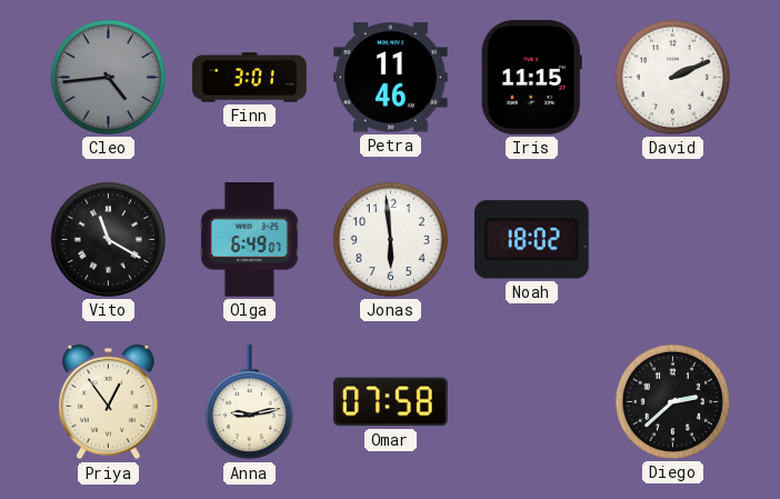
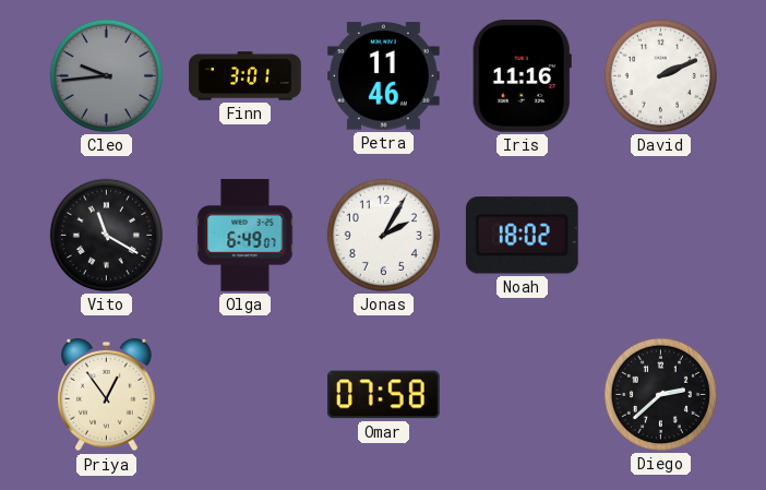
Cleo: 4:44 -> 9:44 (106, 75)
Iris: 11:15 -> 11:16 (522, 76)
Jonas: 5:59 -> 2:05 (383, 235)
Anna: 9:13 -> none (249, 402)
